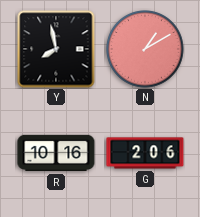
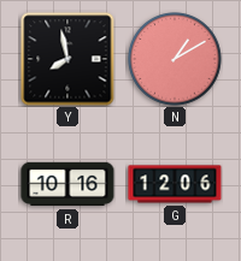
G: 2:06 -> 12:06 (175, 184)
